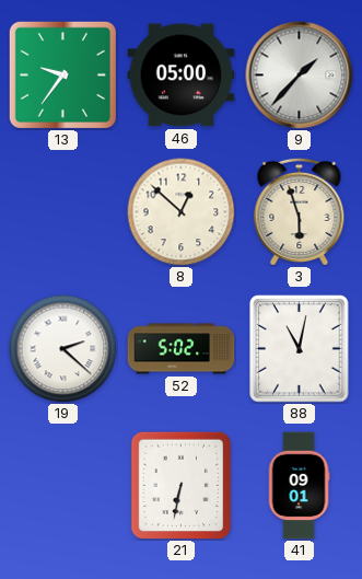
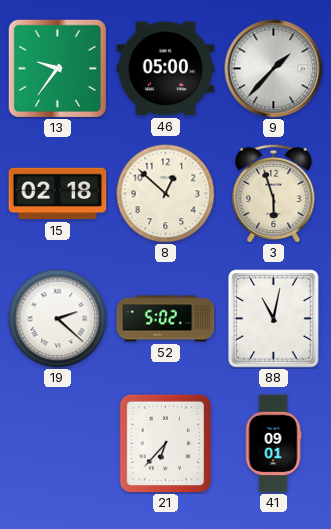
15: none -> 02:18 (58, 194)
21: 6:32 -> 6:37 (166, 443)
